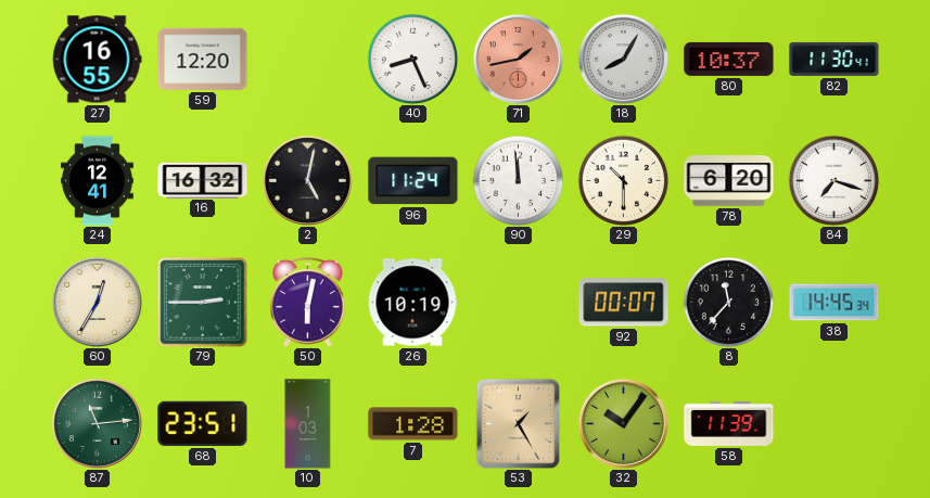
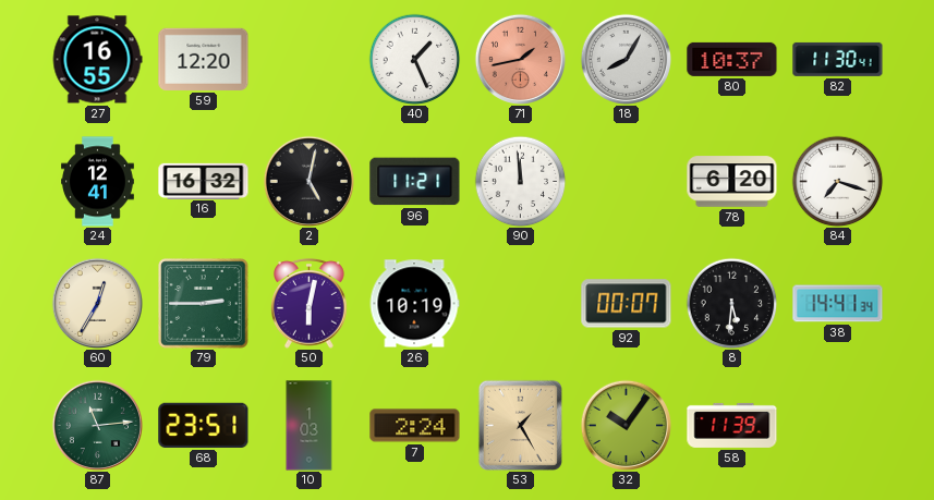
40: 8:26 -> 1:26 (414, 59)
96: 11:24 -> 11:21 (415, 182)
29: 10:30 -> none (623, 180)
8: 11:37 -> 5:31 (731, 303)
38: 14:45 -> 14:41 (838, 304)
7: 1:28 -> 2:24 (415, 426)
